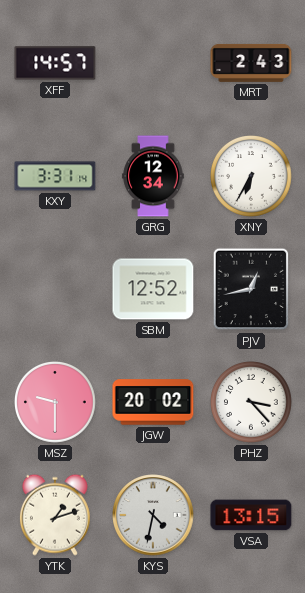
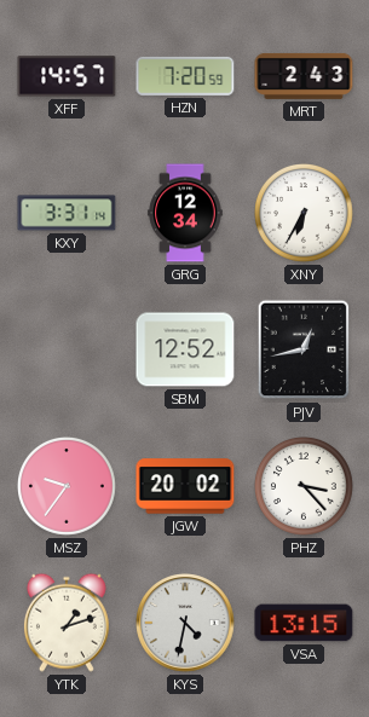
HZN: none -> 7:20 (185, 76)
MSZ: 9:30 -> 9:36 (68, 487)
